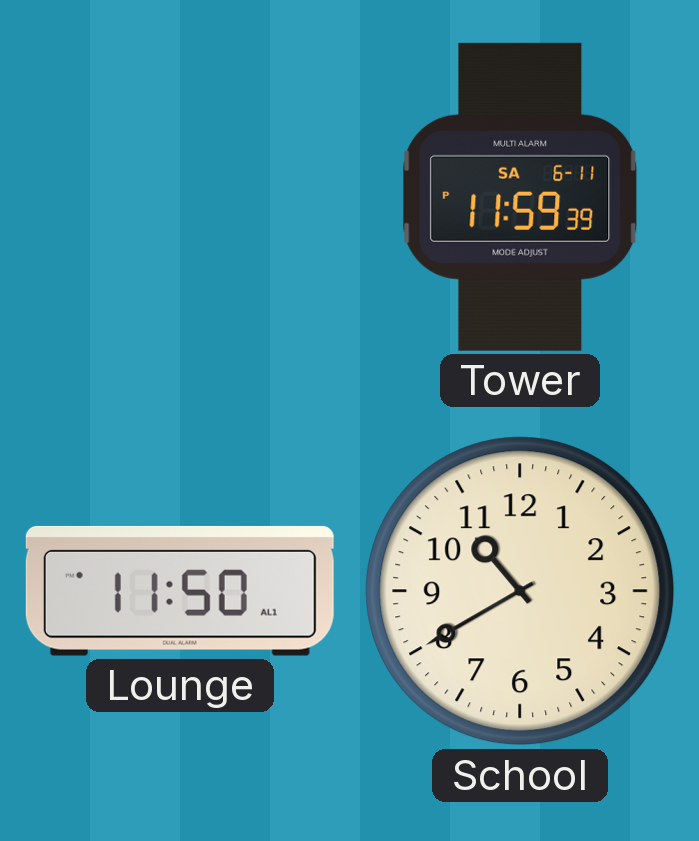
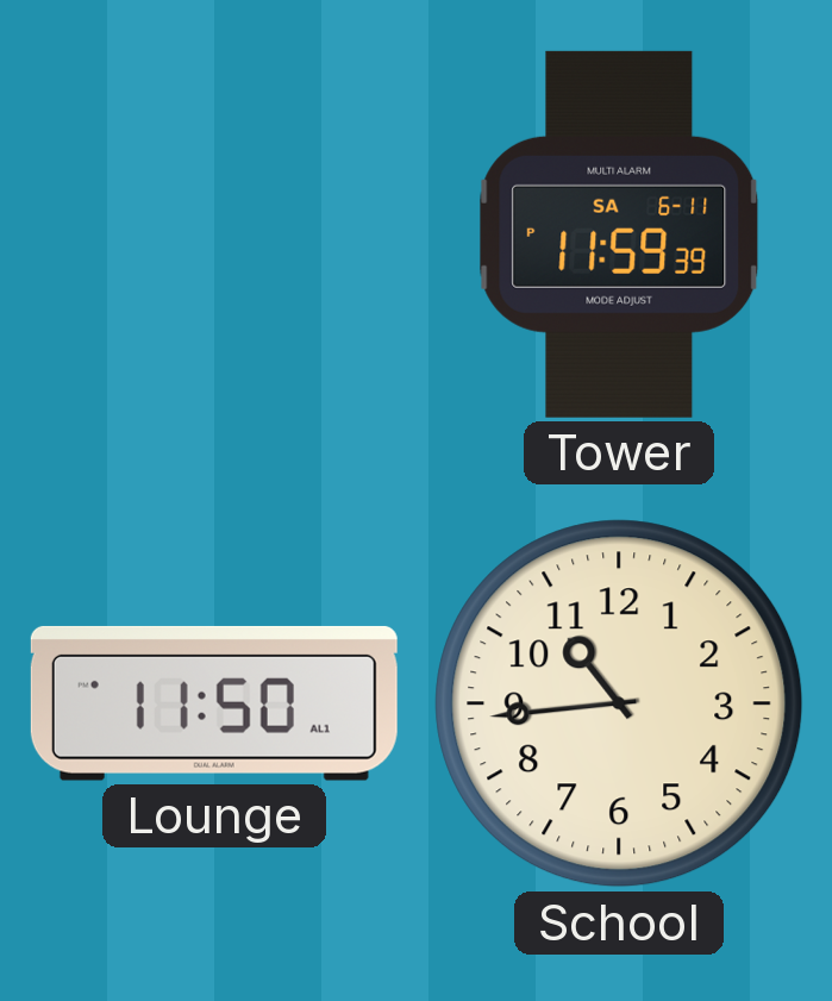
School: 10:40 -> 10:44 (619, 703)
